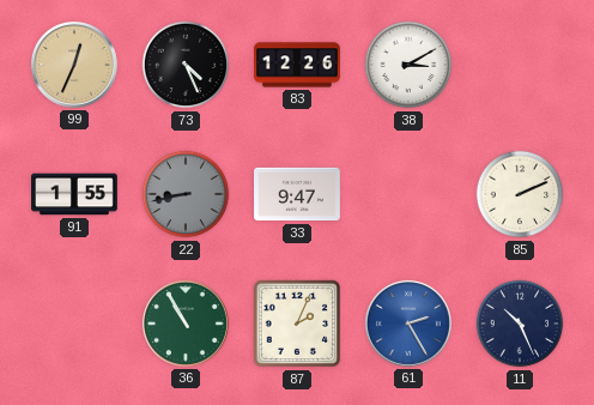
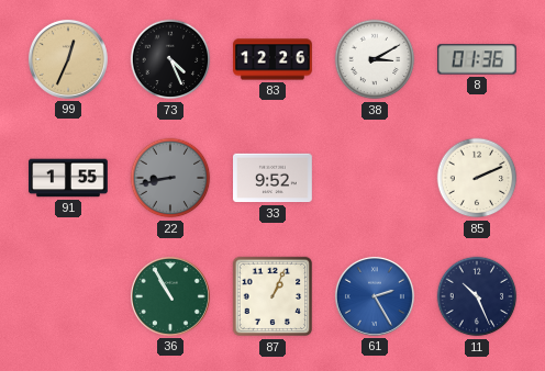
8: none -> 01:36 (477, 59)
33: 9:47 -> 9:52 (274, 178)
87: 2:04 -> 1:04 (272, 296)
